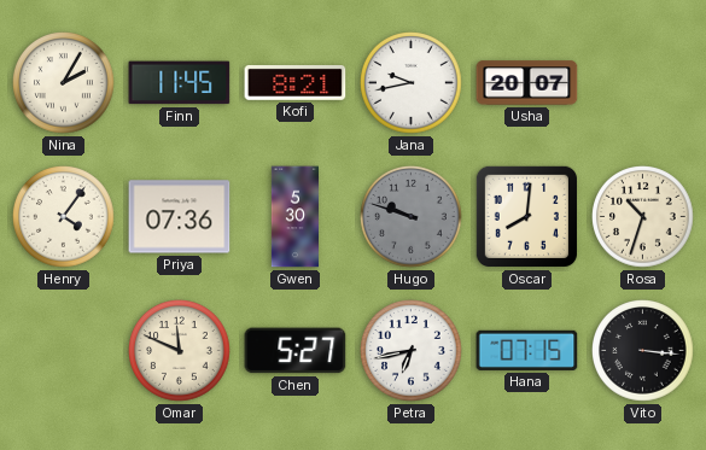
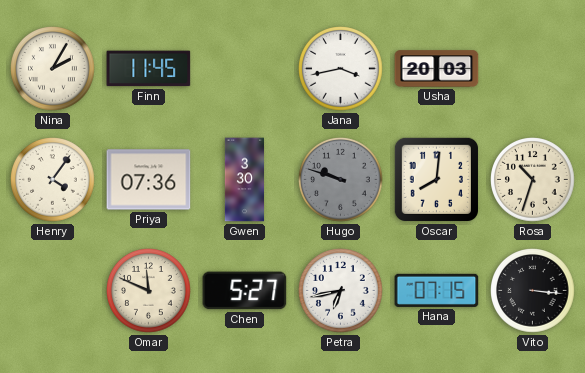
Kofi: 8:21 -> none (296, 83)
Jana: 9:43 -> 3:43 (341, 69)
Usha: 20:07 -> 20:03 (437, 69)
Gwen: 5:30 -> 3:30 (244, 180)
